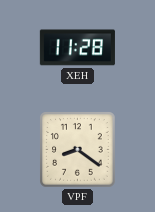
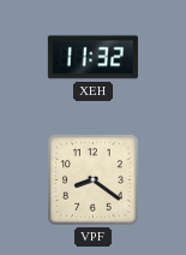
XEH: 11:28 -> 11:32 (92, 58)
